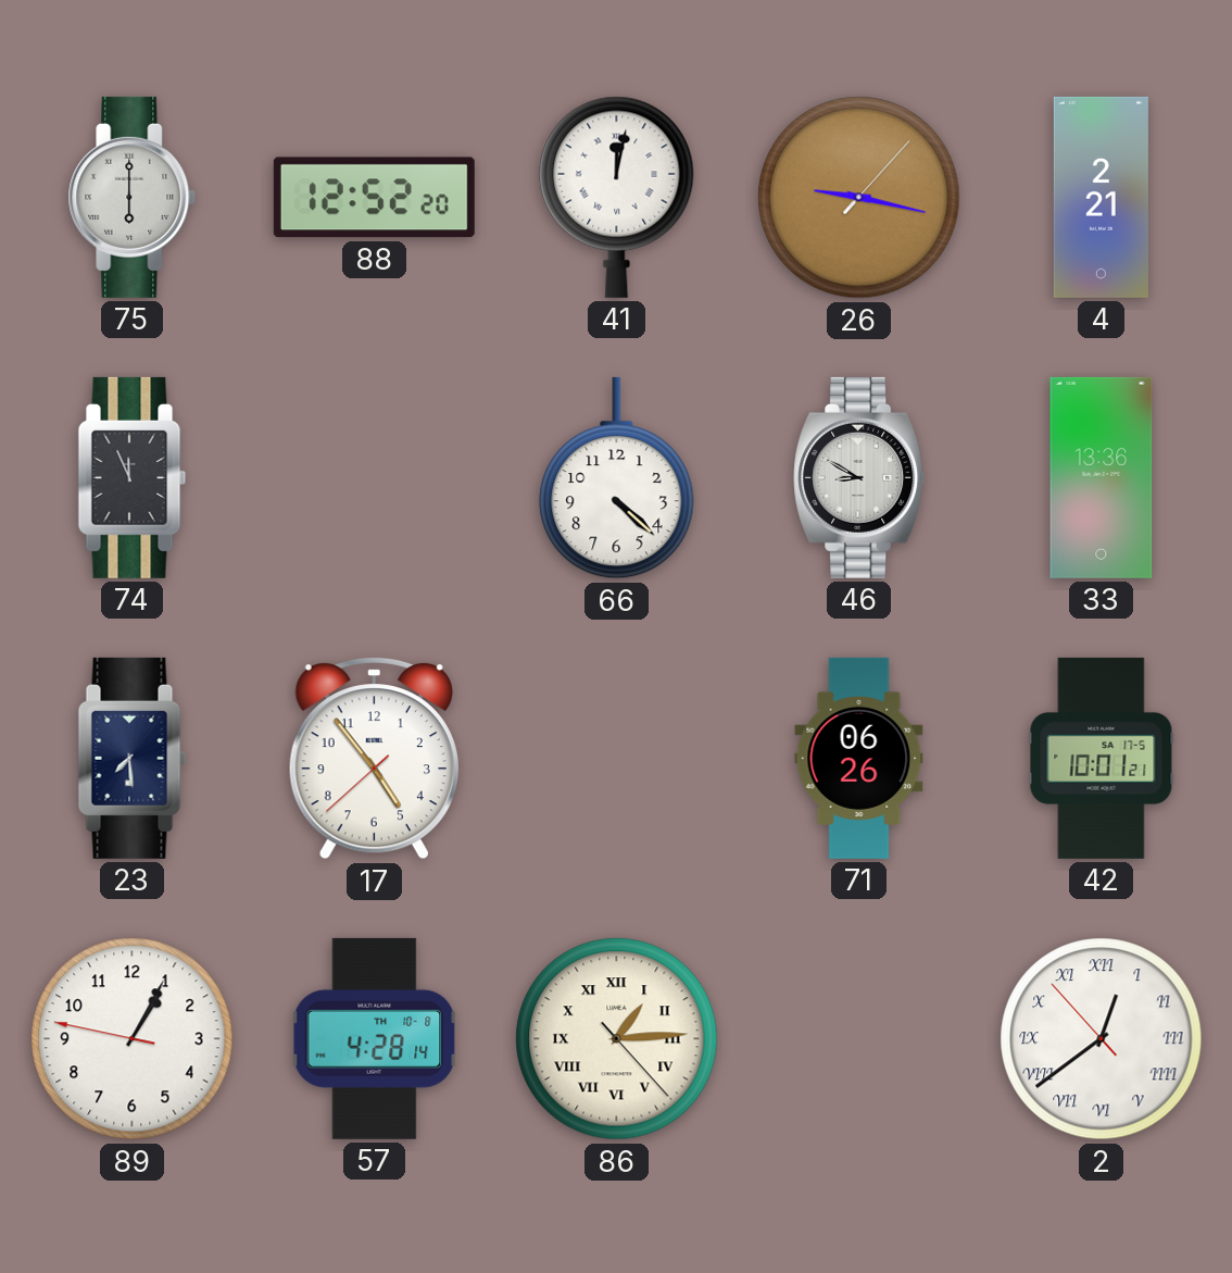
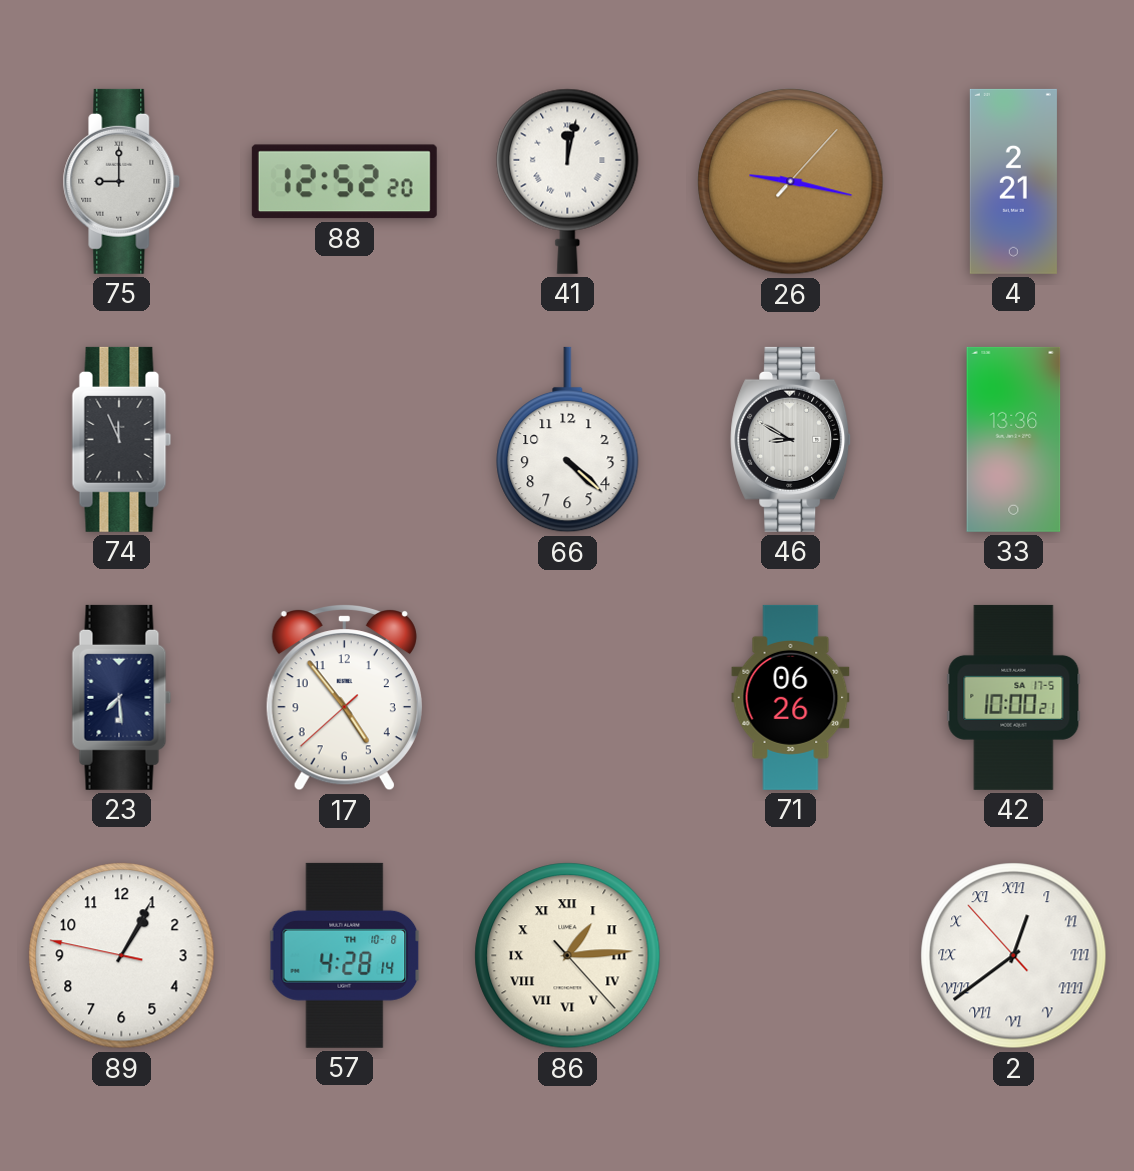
75: 6:00 -> 9:00 (122, 181)
42: 10:01 -> 10:00 (1014, 697)
